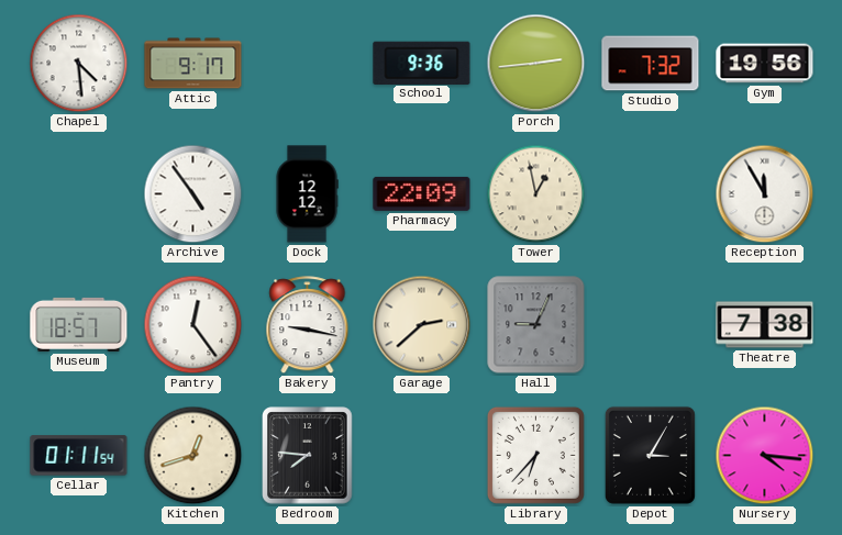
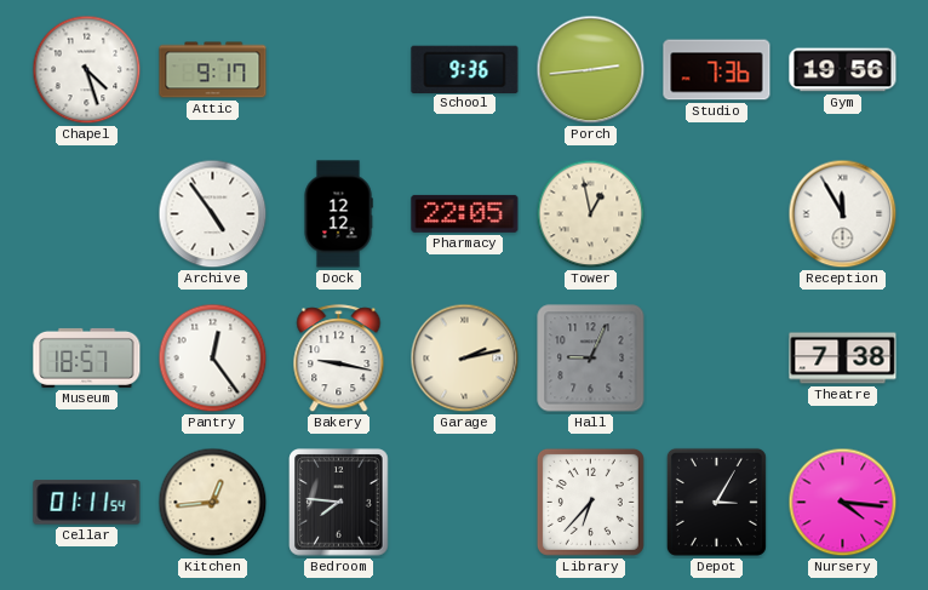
Chapel: 4:29 -> 4:27 (87, 70)
Studio: 7:32 -> 7:36 (717, 70)
Pharmacy: 22:09 -> 22:05 (465, 213)
Garage: 2:38 -> 2:13 (465, 359)
Kitchen: 12:42 -> 12:44 (213, 503)
